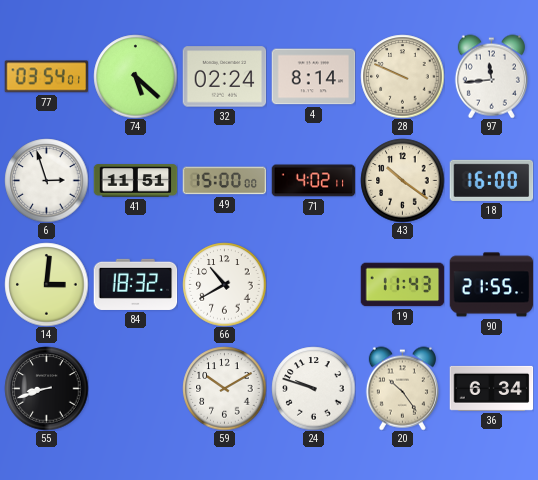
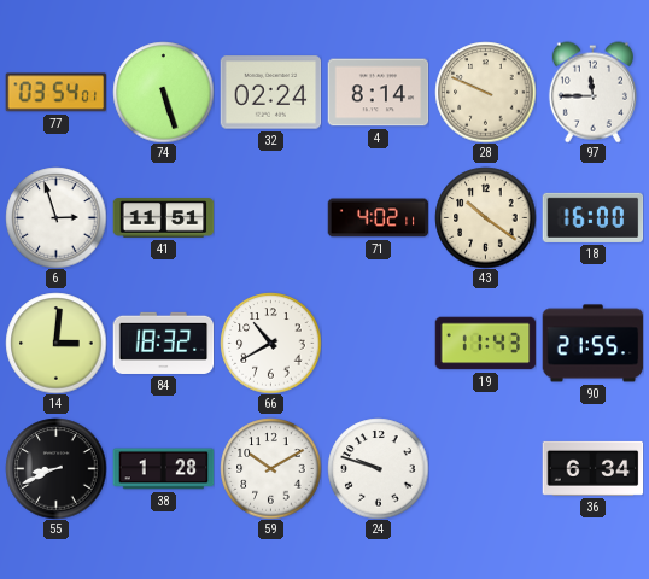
74: 5:22 -> 5:27 (163, 92)
97: 11:44 -> 11:45 (592, 92)
49: 15:00 -> none (224, 181)
55: 8:42 -> 8:41 (55, 468)
38: none -> 1:28 (163, 469)
20: 10:24 -> none (402, 388)
